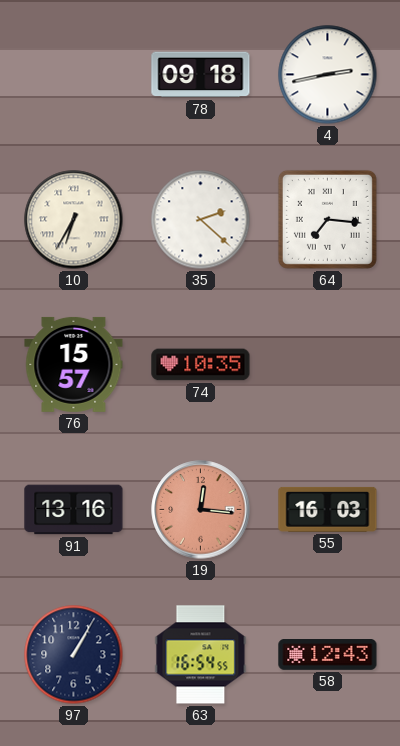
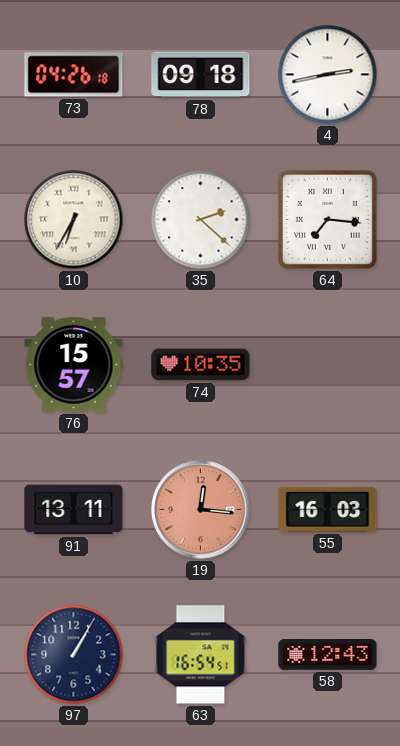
73: none -> 04:26 (74, 75)
91: 13:16 -> 13:11 (74, 510)
63: 16:54:55 -> 16:54:51 (201, 655)
